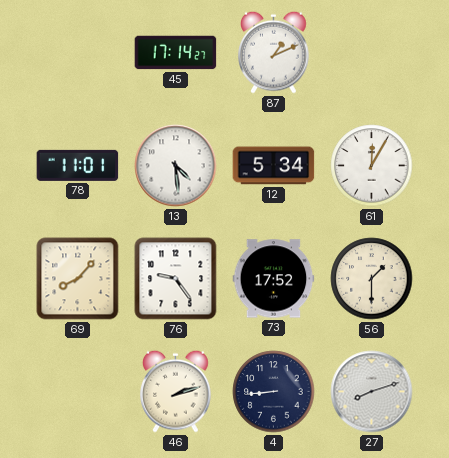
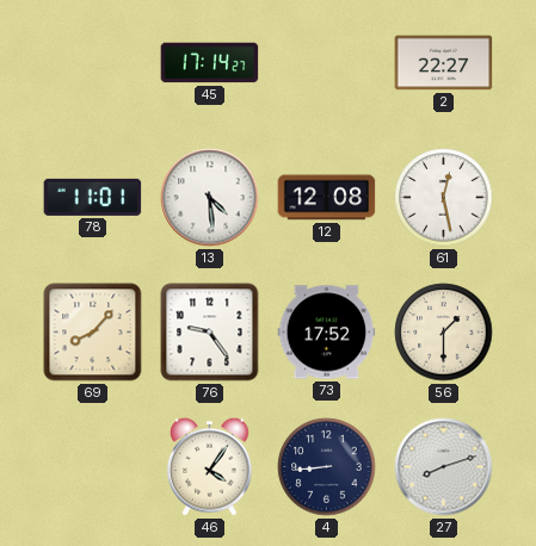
87: 1:11 -> none (274, 52)
2: none -> 22:27 (444, 63)
12: 5:34 -> 12:08 (327, 198)
61: 12:05 -> 12:28 (444, 198)
46: 2:12 -> 4:06 (210, 466)
